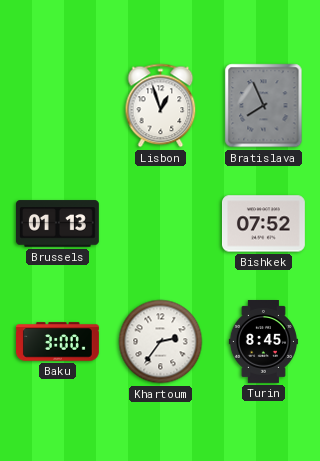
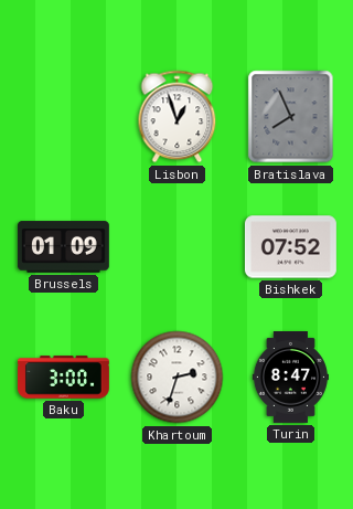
Brussels: 01:13 -> 01:09 (63, 247)
Khartoum: 2:36 -> 2:33 (178, 378)
Turin: 8:45 -> 8:47 (290, 378)
